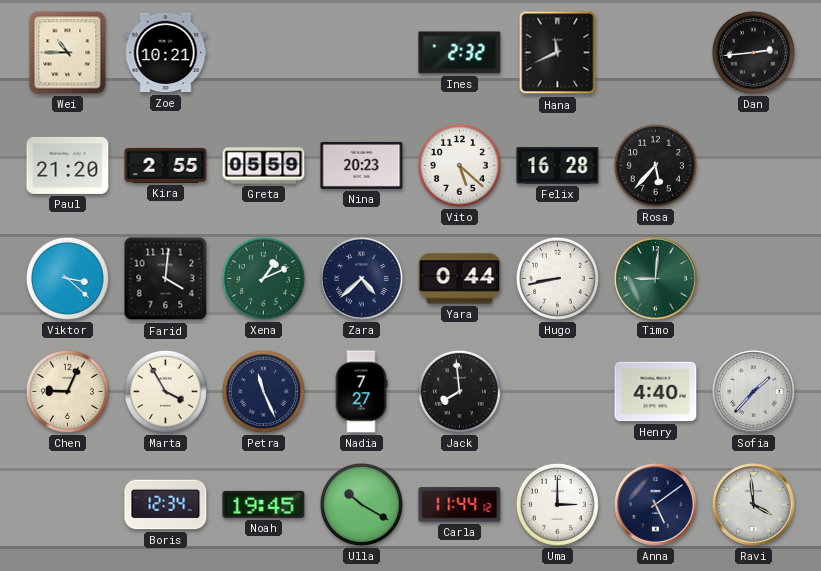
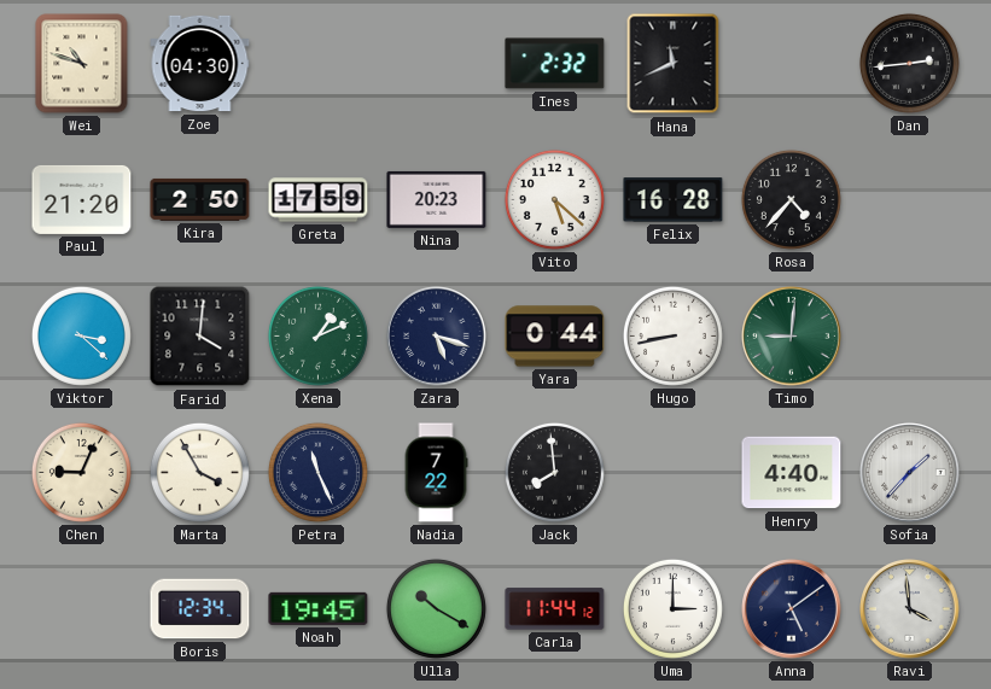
Wei: 10:45 -> 10:48 (82, 64)
Zoe: 10:21 -> 04:30 (200, 64)
Kira: 2:55 -> 2:50 (200, 199)
Greta: 05:59 -> 17:59 (319, 200)
Rosa: 5:37 -> 4:37 (791, 199)
Zara: 4:38 -> 5:18 (437, 337)
Nadia: 7:27 -> 7:22 (436, 473)
